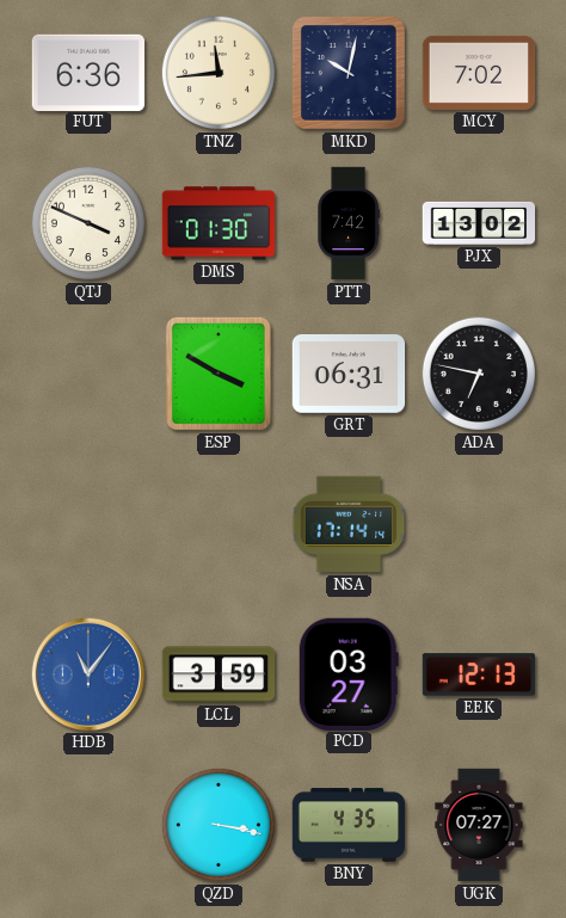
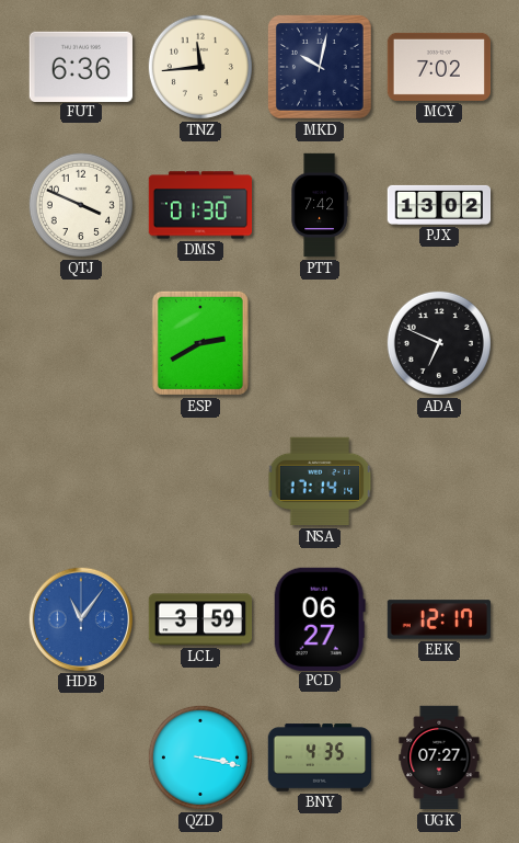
ESP: 3:50 -> 2:40 (200, 343)
GRT: 06:31 -> none (349, 375)
ADA: 6:47 -> 6:49 (439, 343)
PCD: 03:27 -> 06:27 (320, 618)
EEK: 12:13 -> 12:17 (439, 619)
